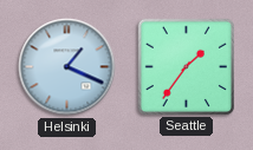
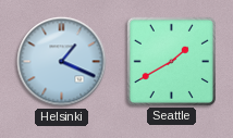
Seattle: 1:36 -> 1:40 (171, 61)
